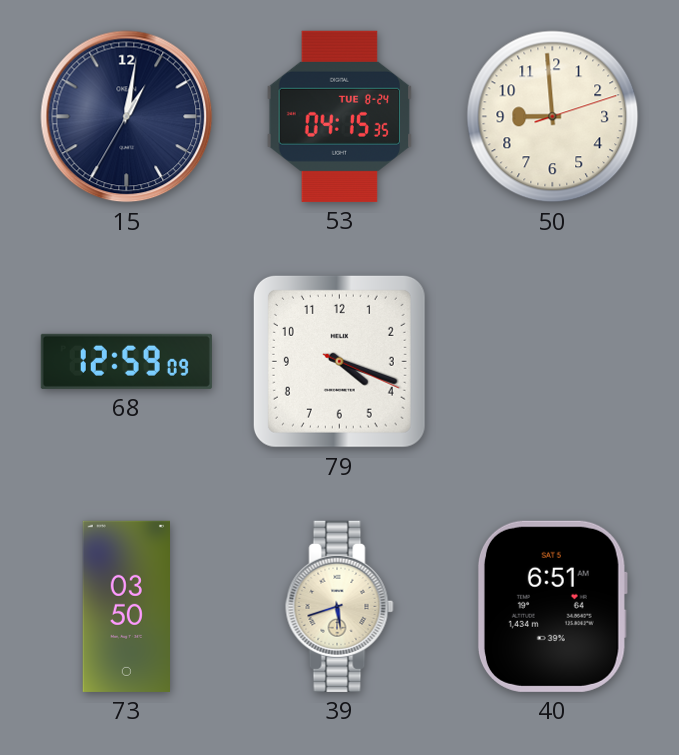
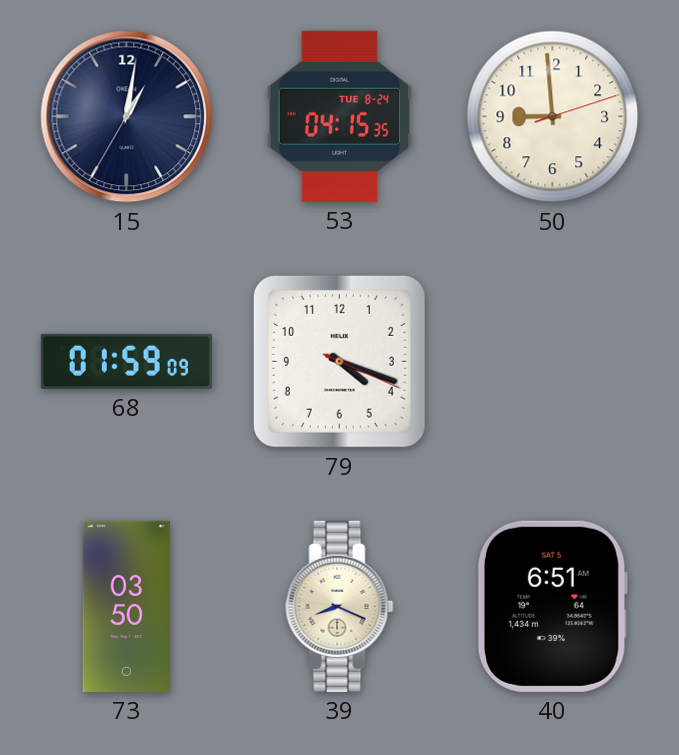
68: 12:59 -> 01:59 (126, 361)
39: 5:42 -> 8:19 (340, 606)
